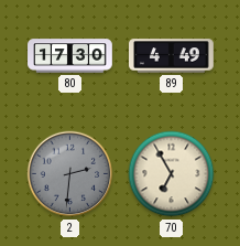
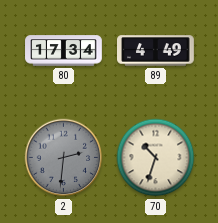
80: 17:30 -> 17:34 (64, 51)
70: 6:55 -> 10:33 (156, 158)
